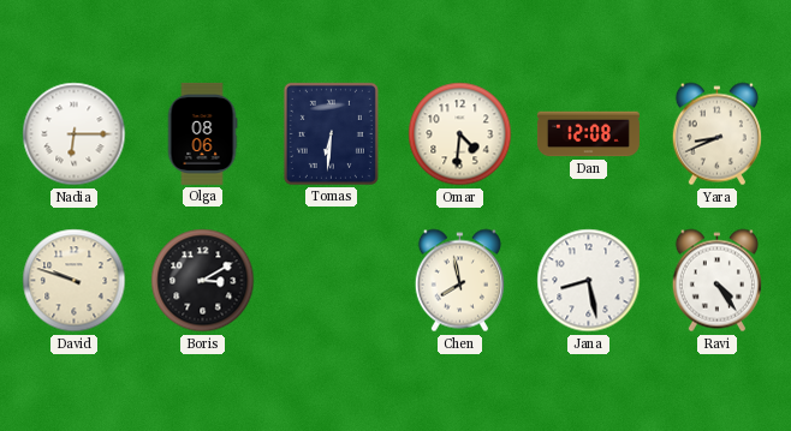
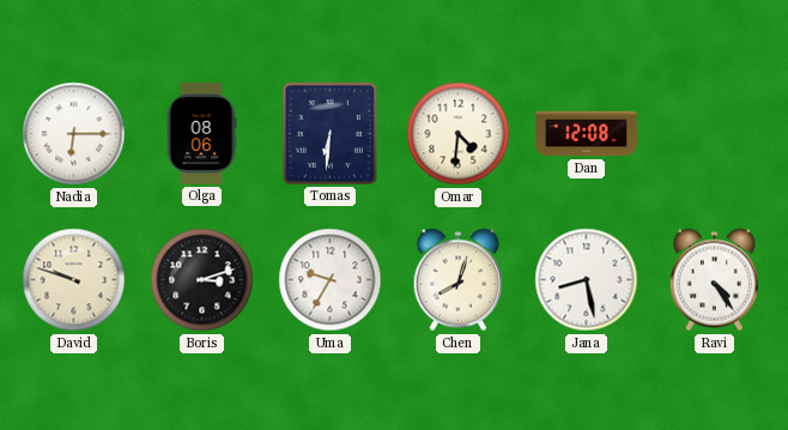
Yara: 8:41 -> none (716, 134)
Boris: 3:10 -> 3:12 (202, 280)
Uma: none -> 9:35 (331, 280)
Chen: 7:58 -> 8:03 (457, 280)
